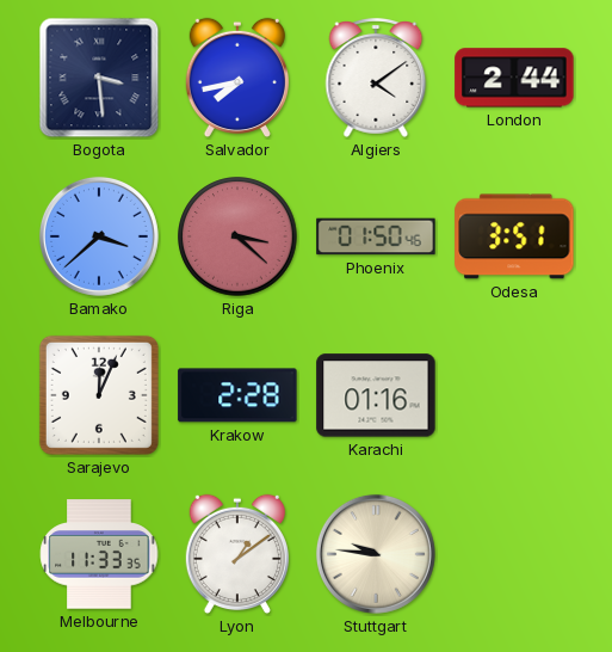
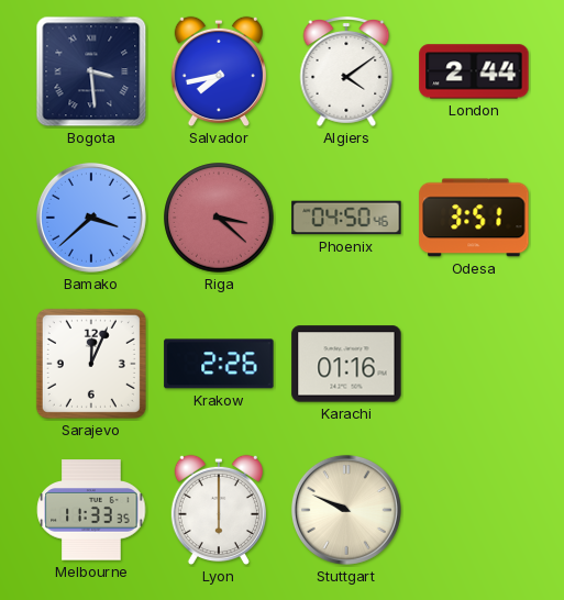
Phoenix: 01:50 -> 04:50 (346, 218)
Krakow: 2:28 -> 2:26 (219, 364)
Lyon: 1:09 -> 6:00 (219, 510)
Stuttgart: 9:46 -> 9:49 (346, 510)
